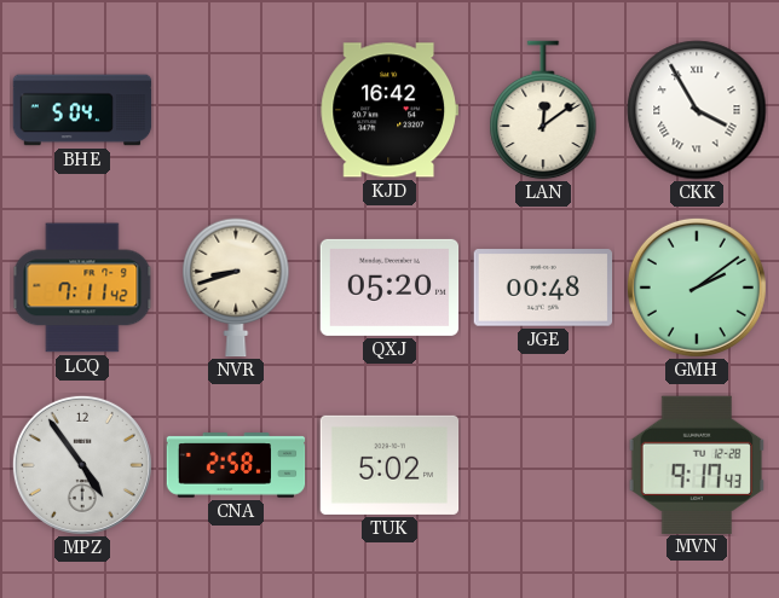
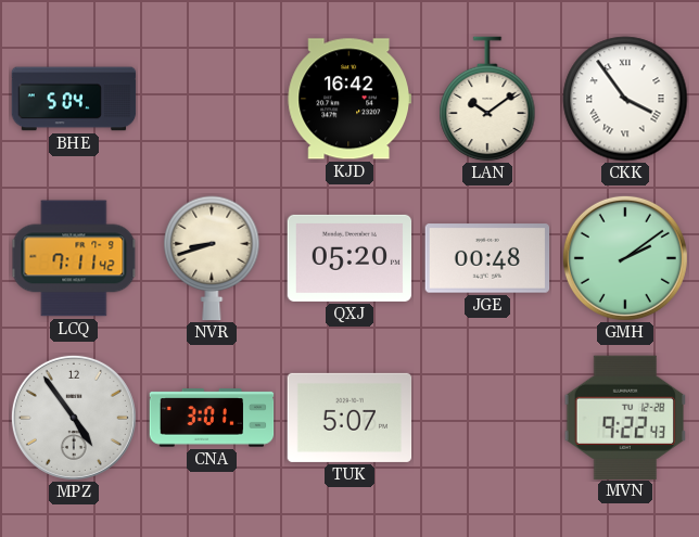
LAN: 12:09 -> 10:09 (487, 99)
CKK: 3:55 -> 3:54 (625, 99)
CNA: 2:58 -> 3:01 (212, 418)
TUK: 5:02 -> 5:07 (349, 418)
MVN: 9:17 -> 9:22 (624, 417)
